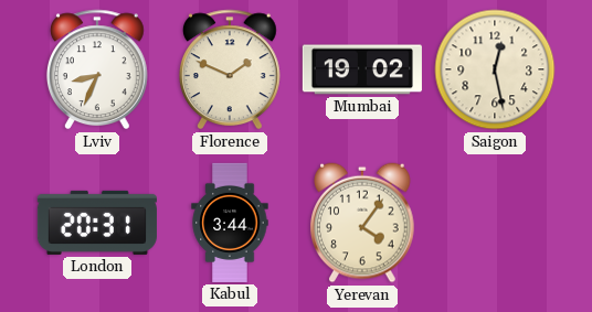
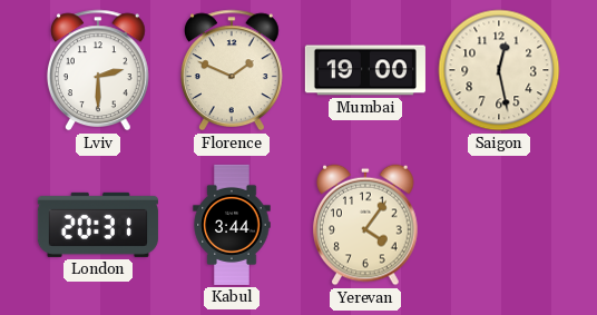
Lviv: 8:34 -> 2:30 (98, 70)
Mumbai: 19:02 -> 19:00 (365, 70)
